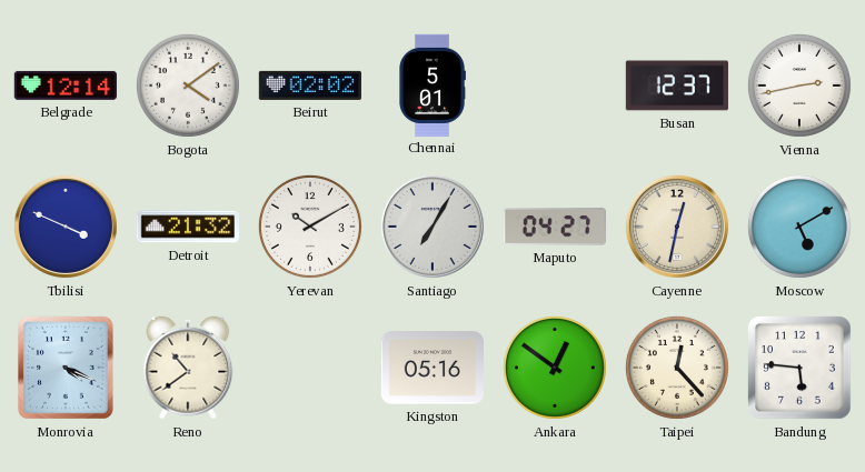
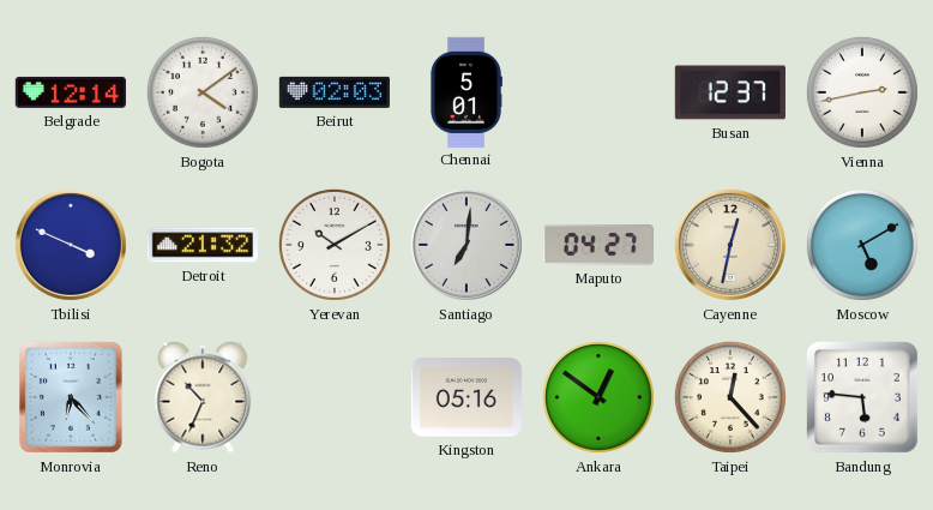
Beirut: 02:02 -> 02:03 (333, 92)
Santiago: 7:05 -> 7:01 (466, 245)
Monrovia: 4:19 -> 6:23 (72, 397)
Reno: 10:39 -> 10:34 (203, 397)
